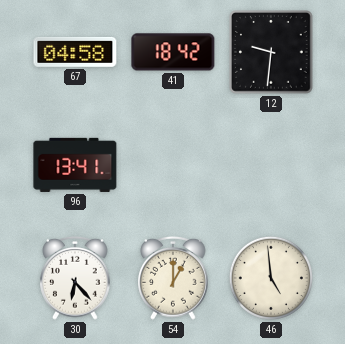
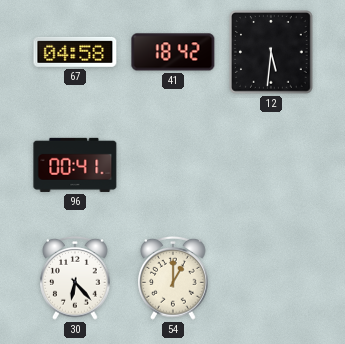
12: 9:31 -> 5:31 (272, 53)
96: 13:41 -> 00:41 (75, 165)
46: 4:59 -> none (271, 278)
